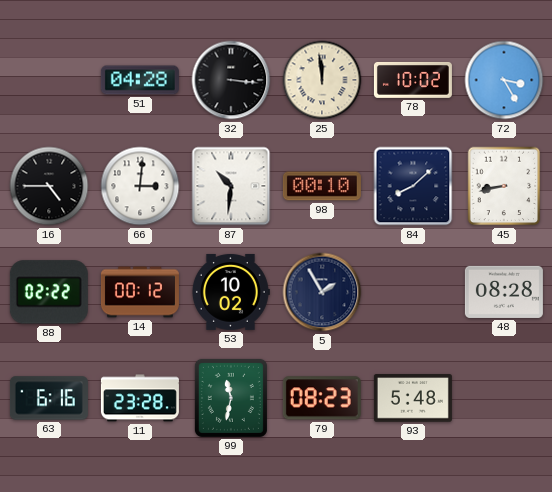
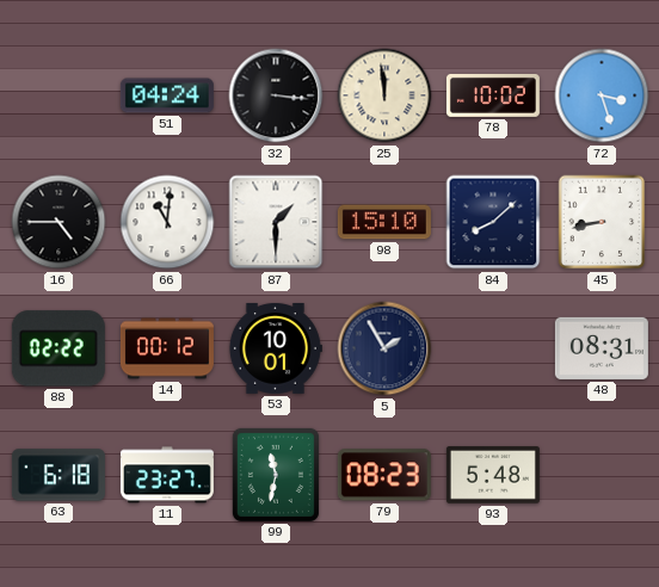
51: 04:28 -> 04:24 (167, 95)
72: 3:25 -> 3:27 (602, 95)
66: 3:01 -> 11:01 (167, 222)
87: 10:31 -> 1:30 (276, 222)
98: 00:10 -> 15:10 (384, 222)
53: 10:02 -> 10:01 (275, 348)
48: 08:28 -> 08:31 (602, 348)
63: 6:16 -> 6:18 (58, 475)
11: 23:28 -> 23:27 (167, 475)
